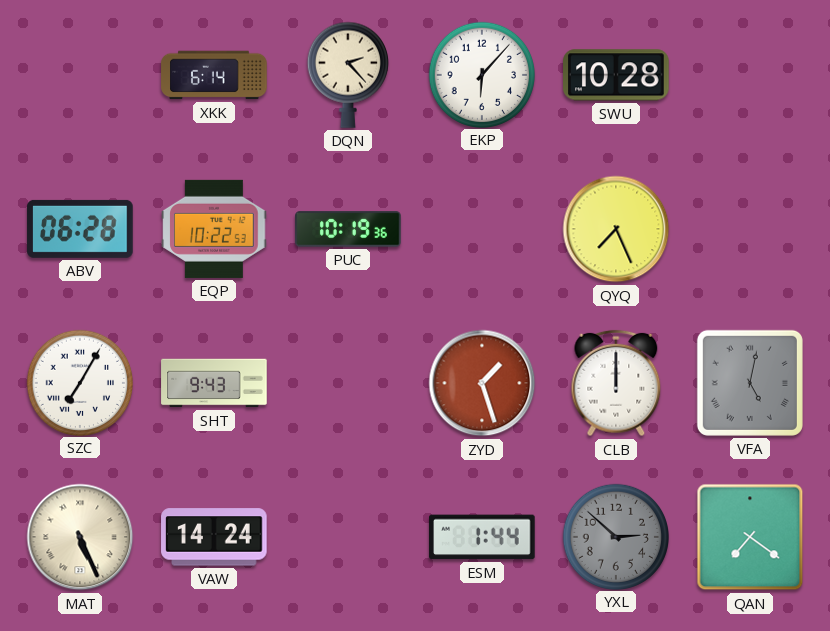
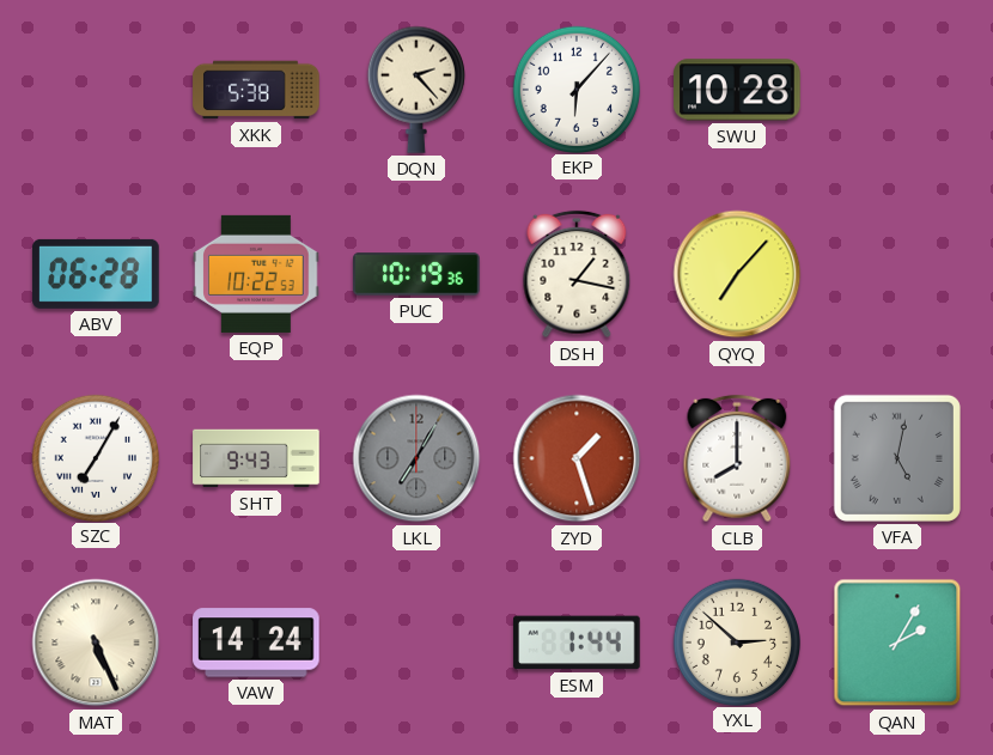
XKK: 6:14 -> 5:38 (256, 90)
DSH: none -> 1:17 (577, 274)
QYQ: 7:26 -> 7:07 (737, 274)
LKL: none -> 7:05 (416, 458)
CLB: 12:00 -> 8:00 (737, 458)
YXL dial: grey -> cream (736, 641)
QAN: 7:21 -> 2:05 (897, 643)
